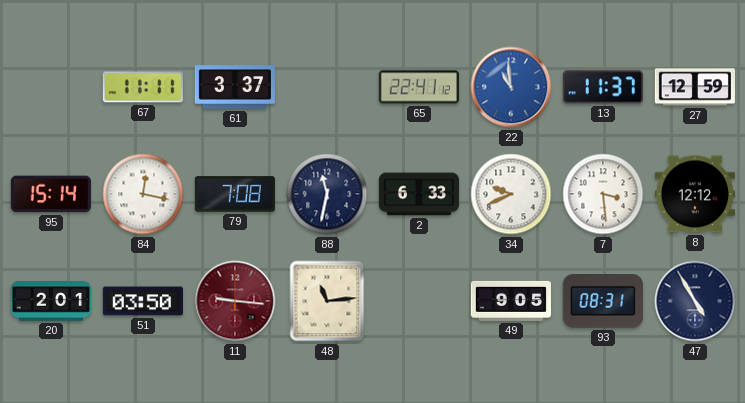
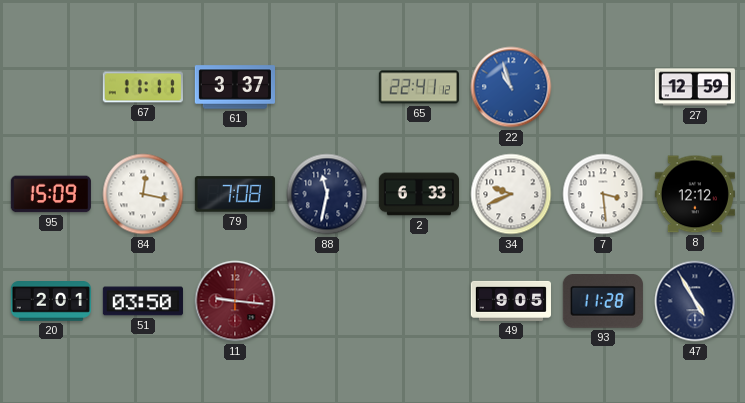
22: 10:59 -> 10:57 (511, 87)
13: 11:37 -> none (603, 87)
95: 15:14 -> 15:09 (51, 194)
48: 11:14 -> none (327, 301)
93: 08:31 -> 11:28 (603, 302)
